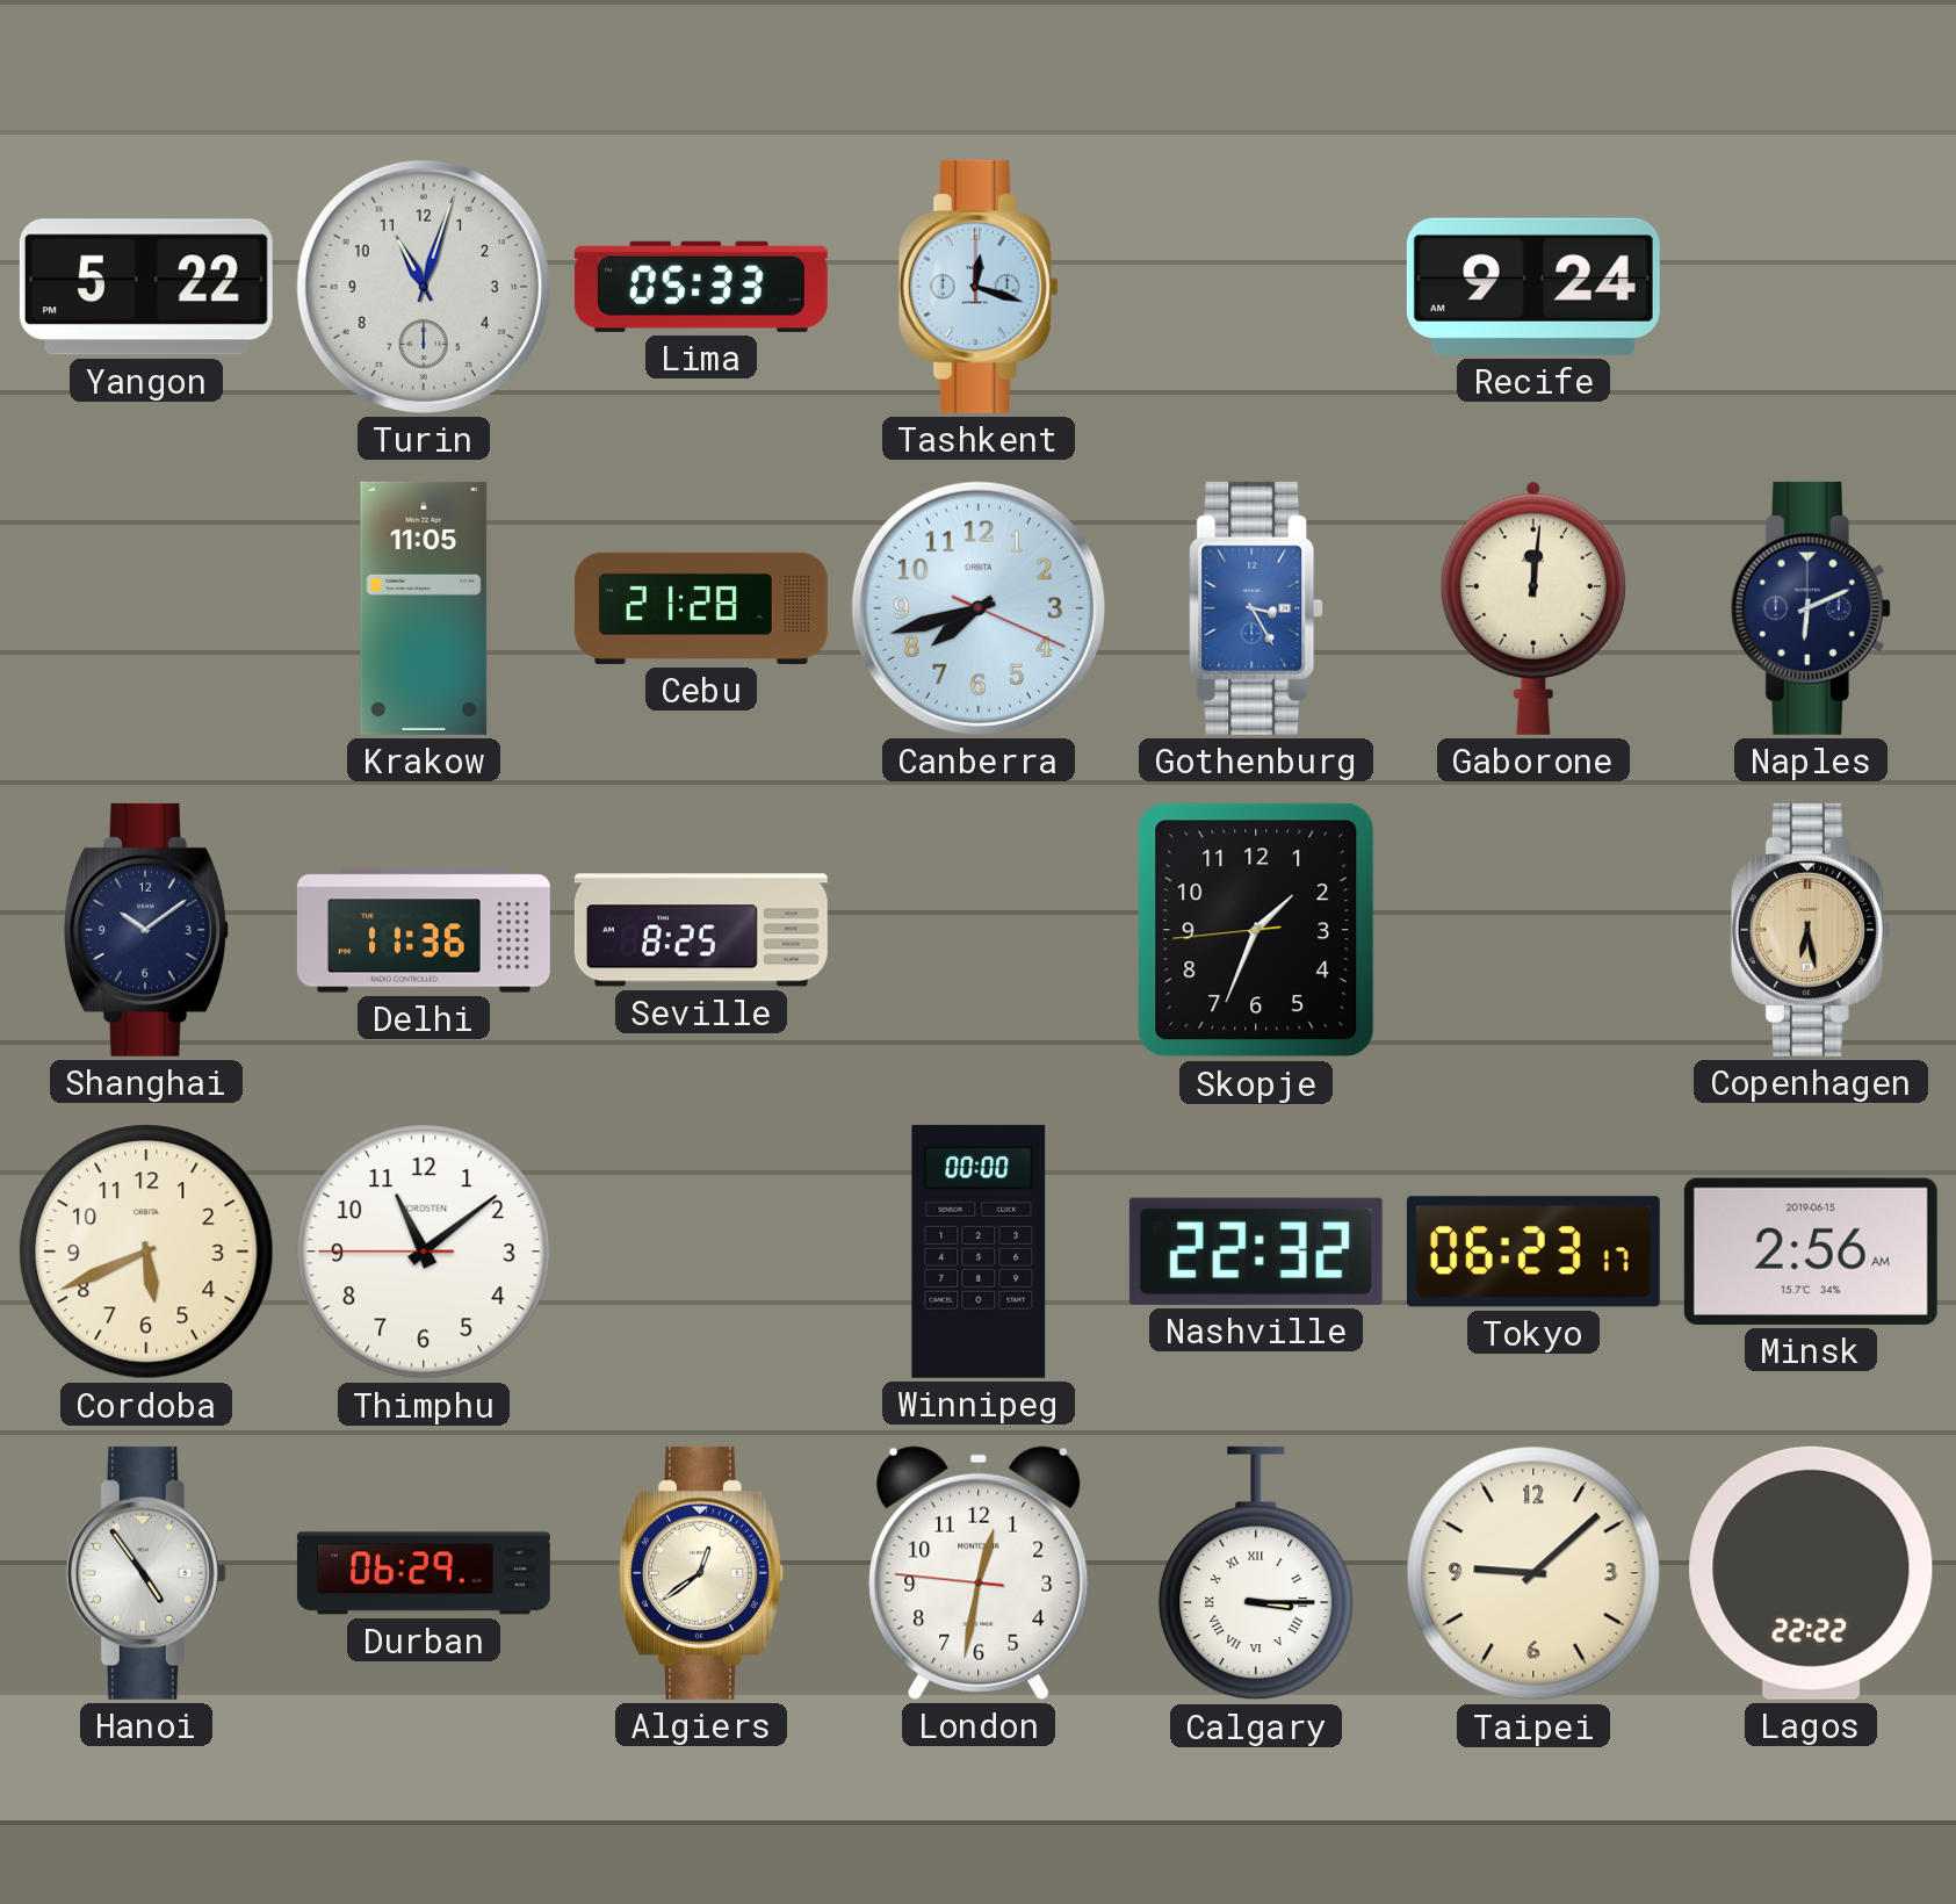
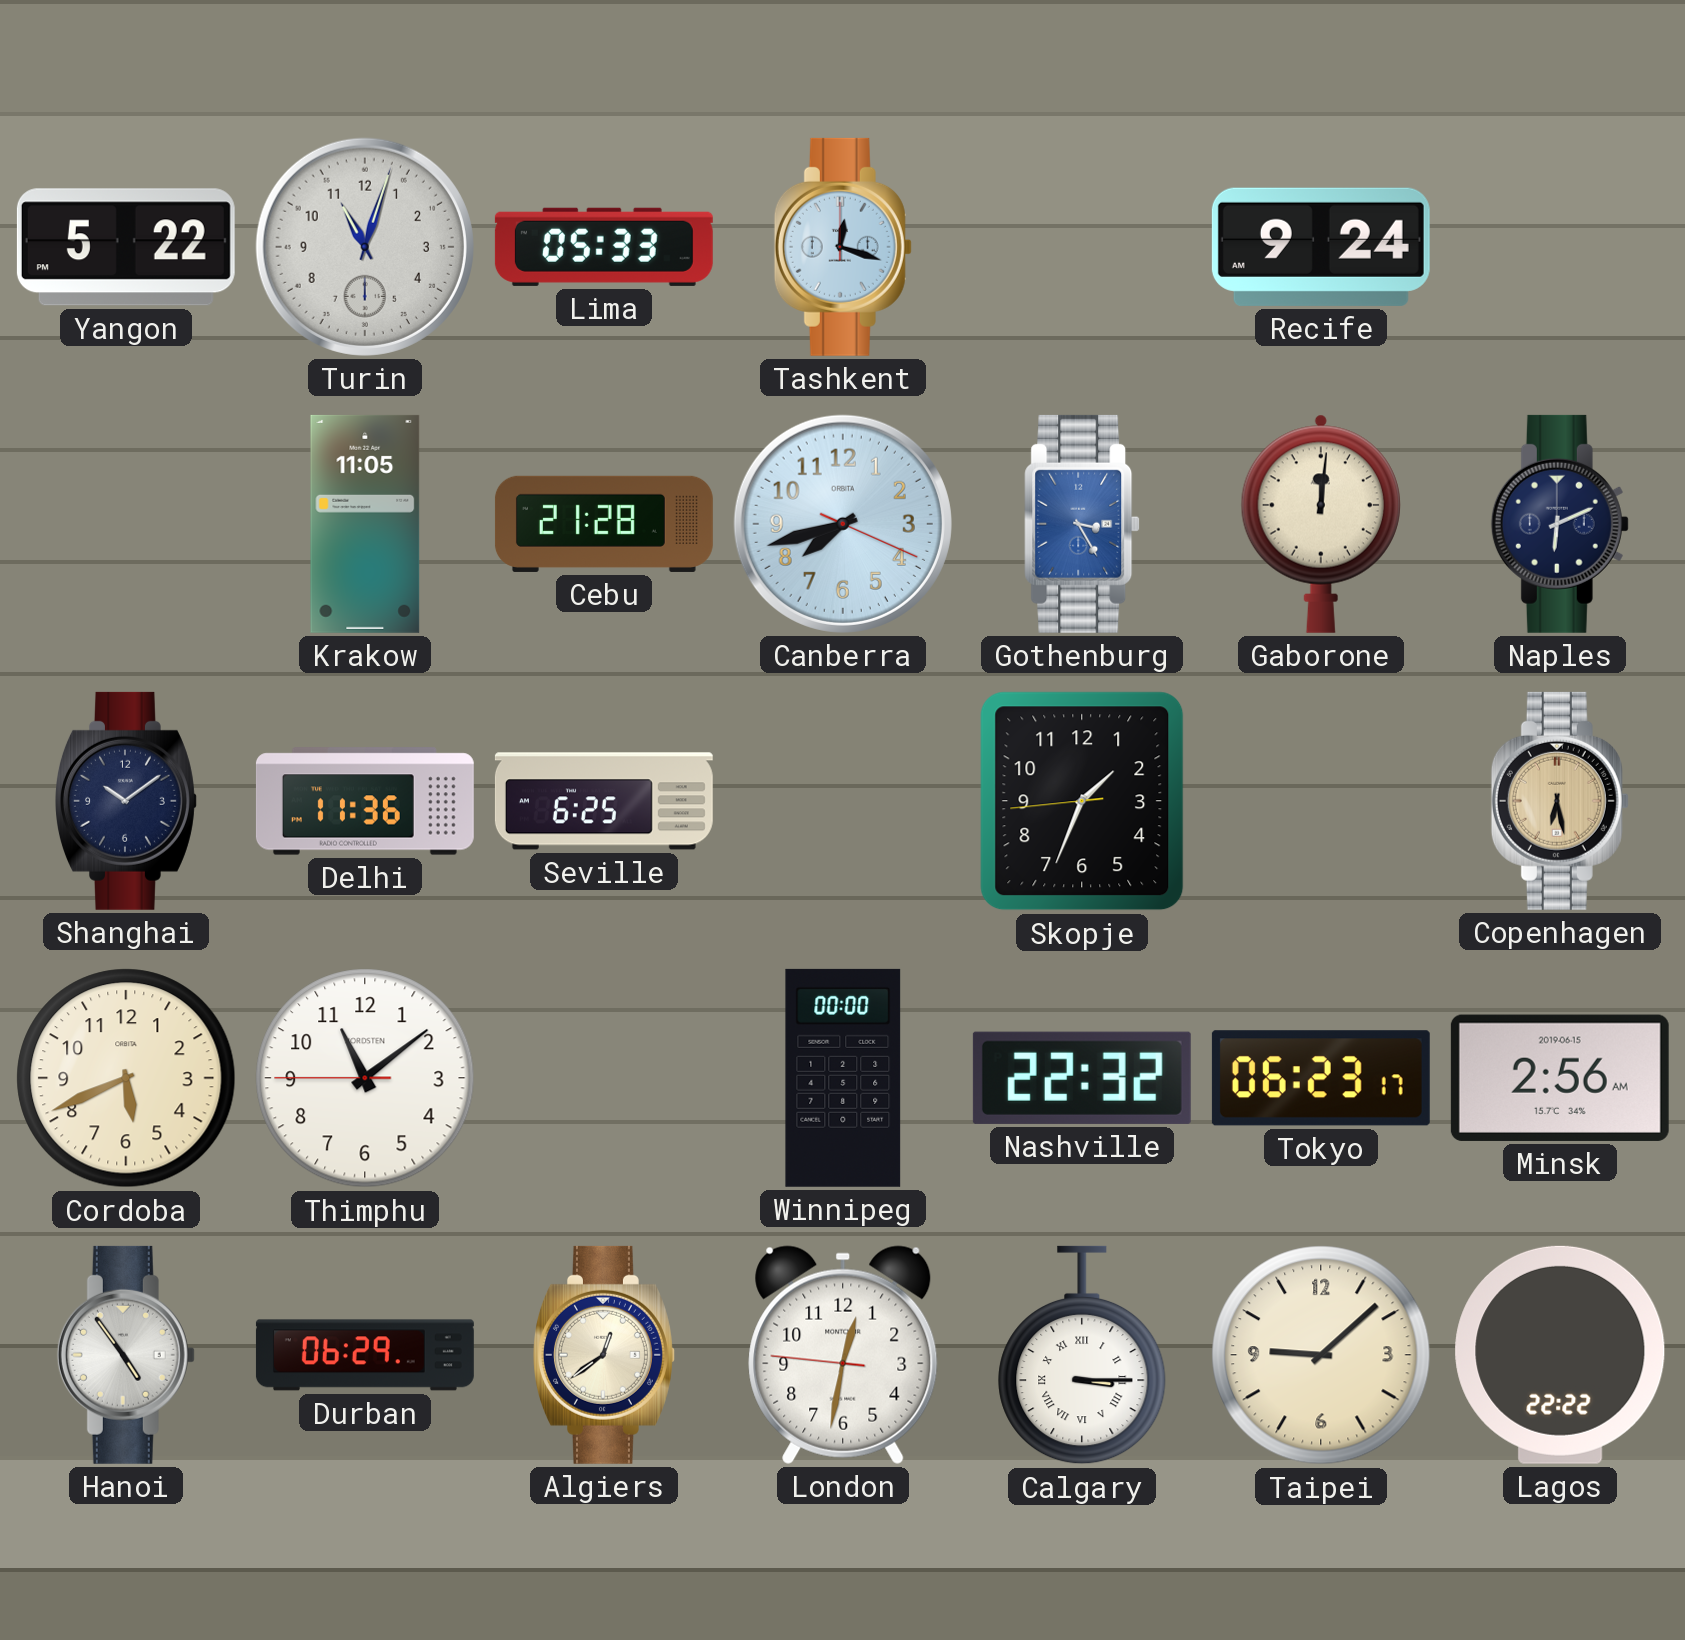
Seville: 8:25 -> 6:25 (604, 801)
